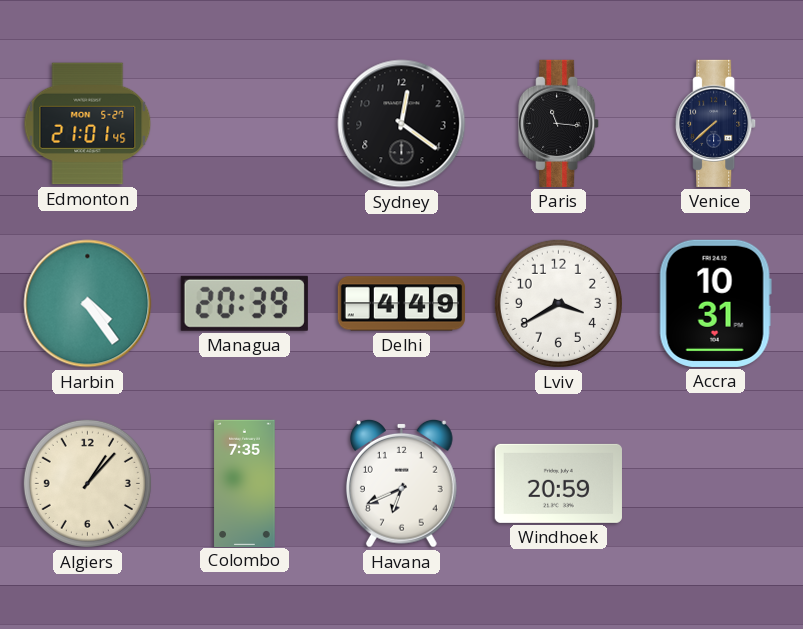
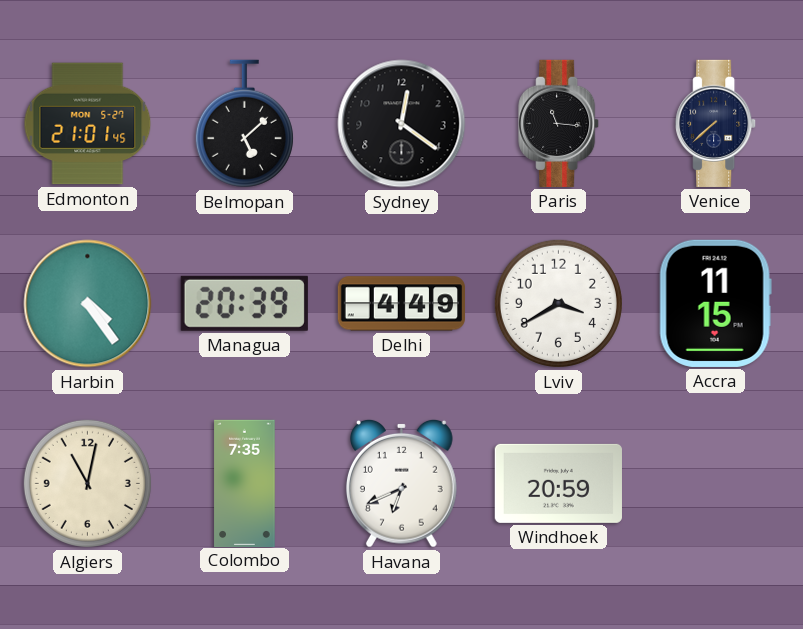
Belmopan: none -> 5:08 (244, 124)
Accra: 10:31 -> 11:15 (715, 303)
Algiers: 1:07 -> 11:02 (87, 483)
